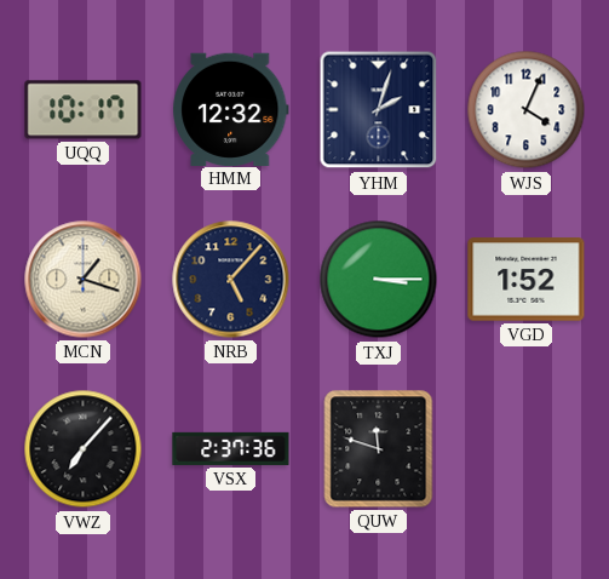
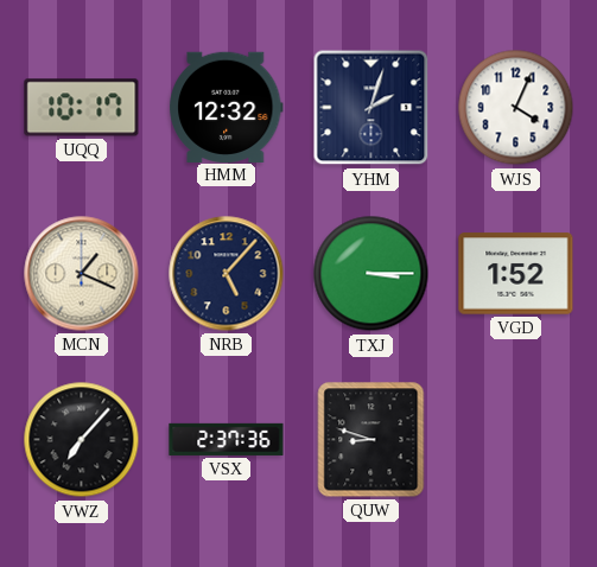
MCN: 1:18 -> 1:19 (82, 274)
QUW: 11:48 -> 8:48 (371, 440)
